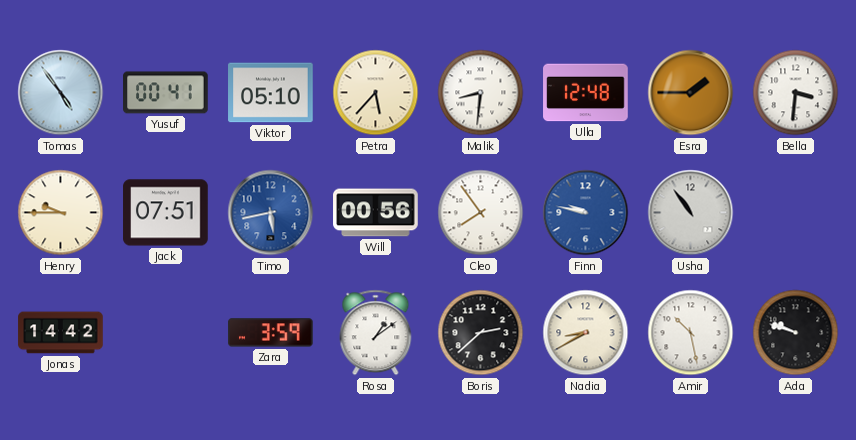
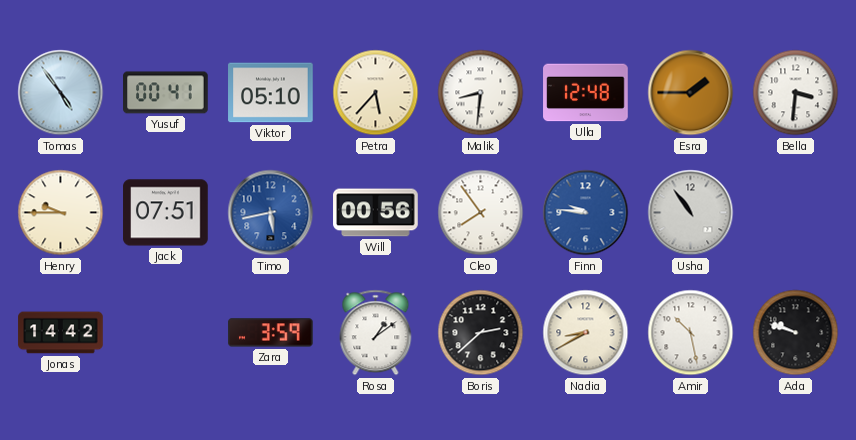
Finn: 9:47 -> 9:46 (586, 213)
